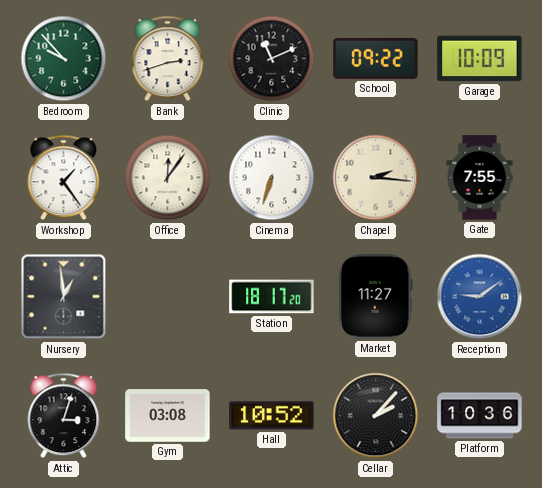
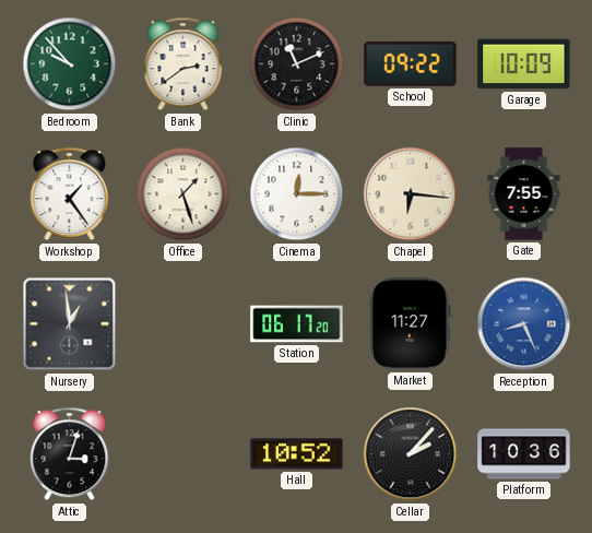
Bank: 2:42 -> 2:39 (183, 64)
Office: 12:06 -> 1:27 (183, 194)
Cinema: 6:33 -> 12:15 (297, 194)
Chapel: 2:16 -> 6:16 (411, 194)
Station: 18:17 -> 06:17 (297, 324)
Reception: 9:09 -> 8:26 (524, 324)
Gym: 03:08 -> none (168, 416)
